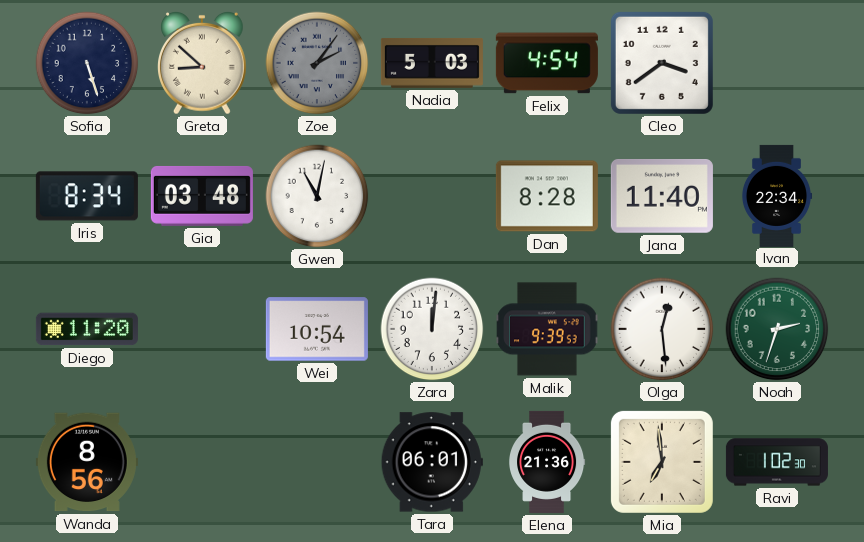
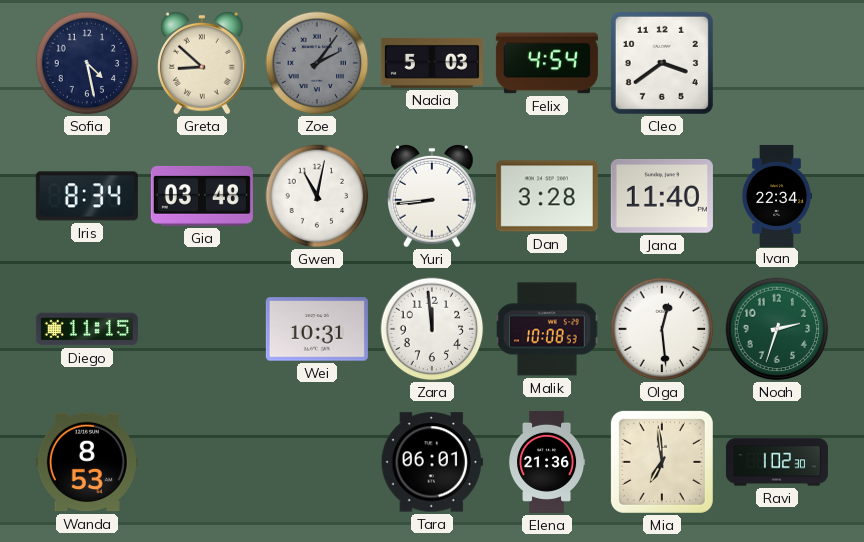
Sofia: 5:27 -> 4:28 (87, 63)
Yuri: none -> 8:44 (433, 196)
Dan: 8:28 -> 3:28 (547, 196)
Diego: 11:20 -> 11:15 (87, 329)
Wei: 10:54 -> 10:31 (317, 329)
Zara: 12:01 -> 11:59 (432, 329)
Malik: 9:39 -> 10:08 (547, 329)
Wanda: 8:56 -> 8:53 (87, 462)
